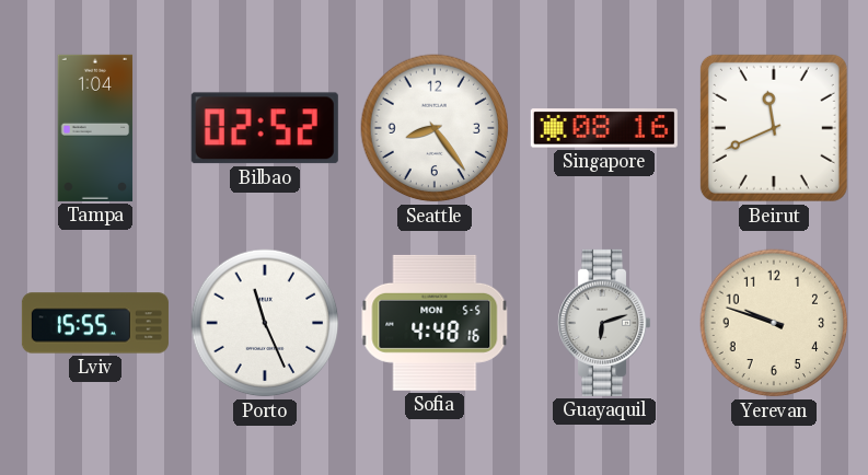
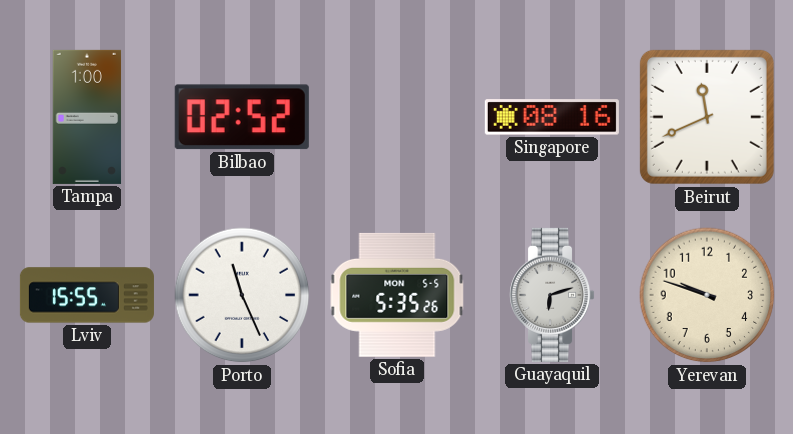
Tampa: 1:04 -> 1:00 (87, 117)
Seattle: 8:24 -> none (435, 128)
Sofia: 4:48 -> 5:35 (397, 295)
